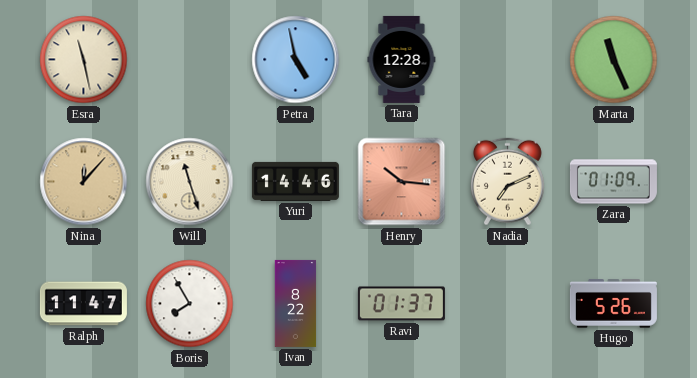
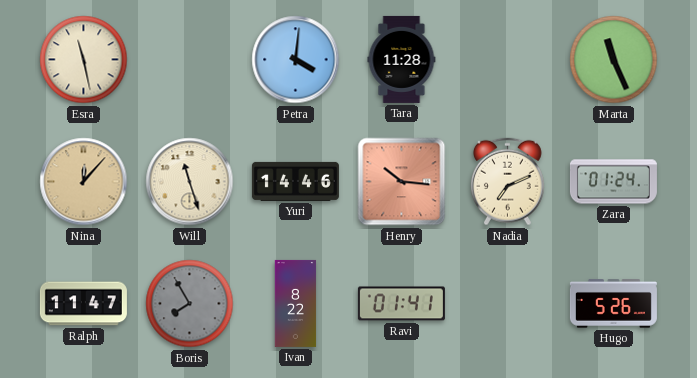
Petra: 4:58 -> 4:01 (296, 60)
Tara: 12:28 -> 11:28 (402, 59)
Zara: 01:09 -> 01:24 (613, 182)
Boris dial: white -> grey (190, 304)
Ravi: 01:37 -> 01:41 (401, 304)
